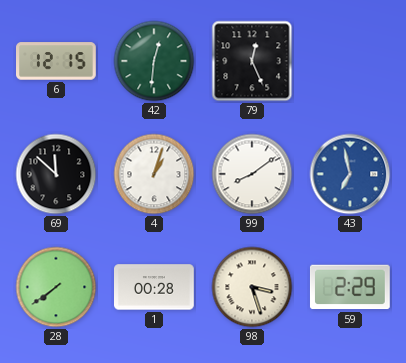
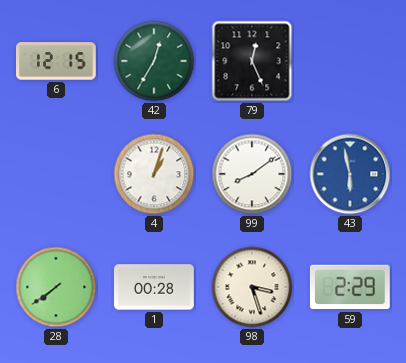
42: 12:31 -> 12:35 (154, 61)
69: 11:52 -> none (56, 174)
43: 6:58 -> 5:58 (350, 174)
